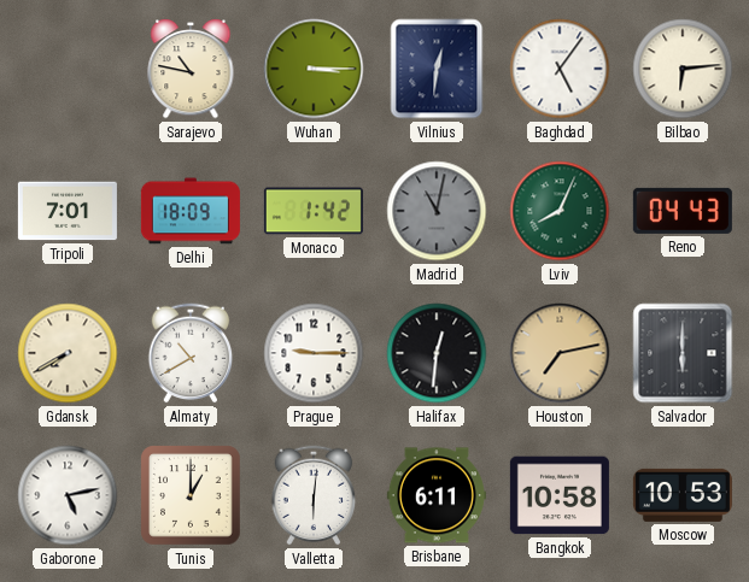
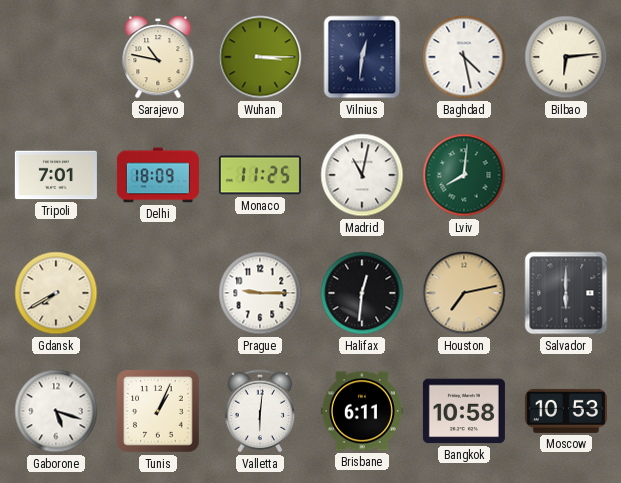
Baghdad: 5:06 -> 4:28 (464, 57)
Monaco: 1:42 -> 11:25 (260, 175)
Madrid dial: grey -> white (362, 175)
Lviv: 8:04 -> 8:01 (464, 175)
Reno: 04:43 -> none (683, 211)
Almaty: 10:40 -> none (191, 353)
Gaborone: 5:13 -> 5:18 (56, 411)
Tunis: 1:00 -> 1:04 (159, 412)
